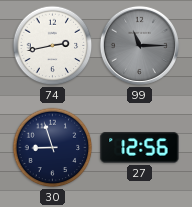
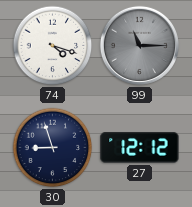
74: 2:43 -> 4:18 (53, 46)
27: 12:56 -> 12:12 (140, 148)
